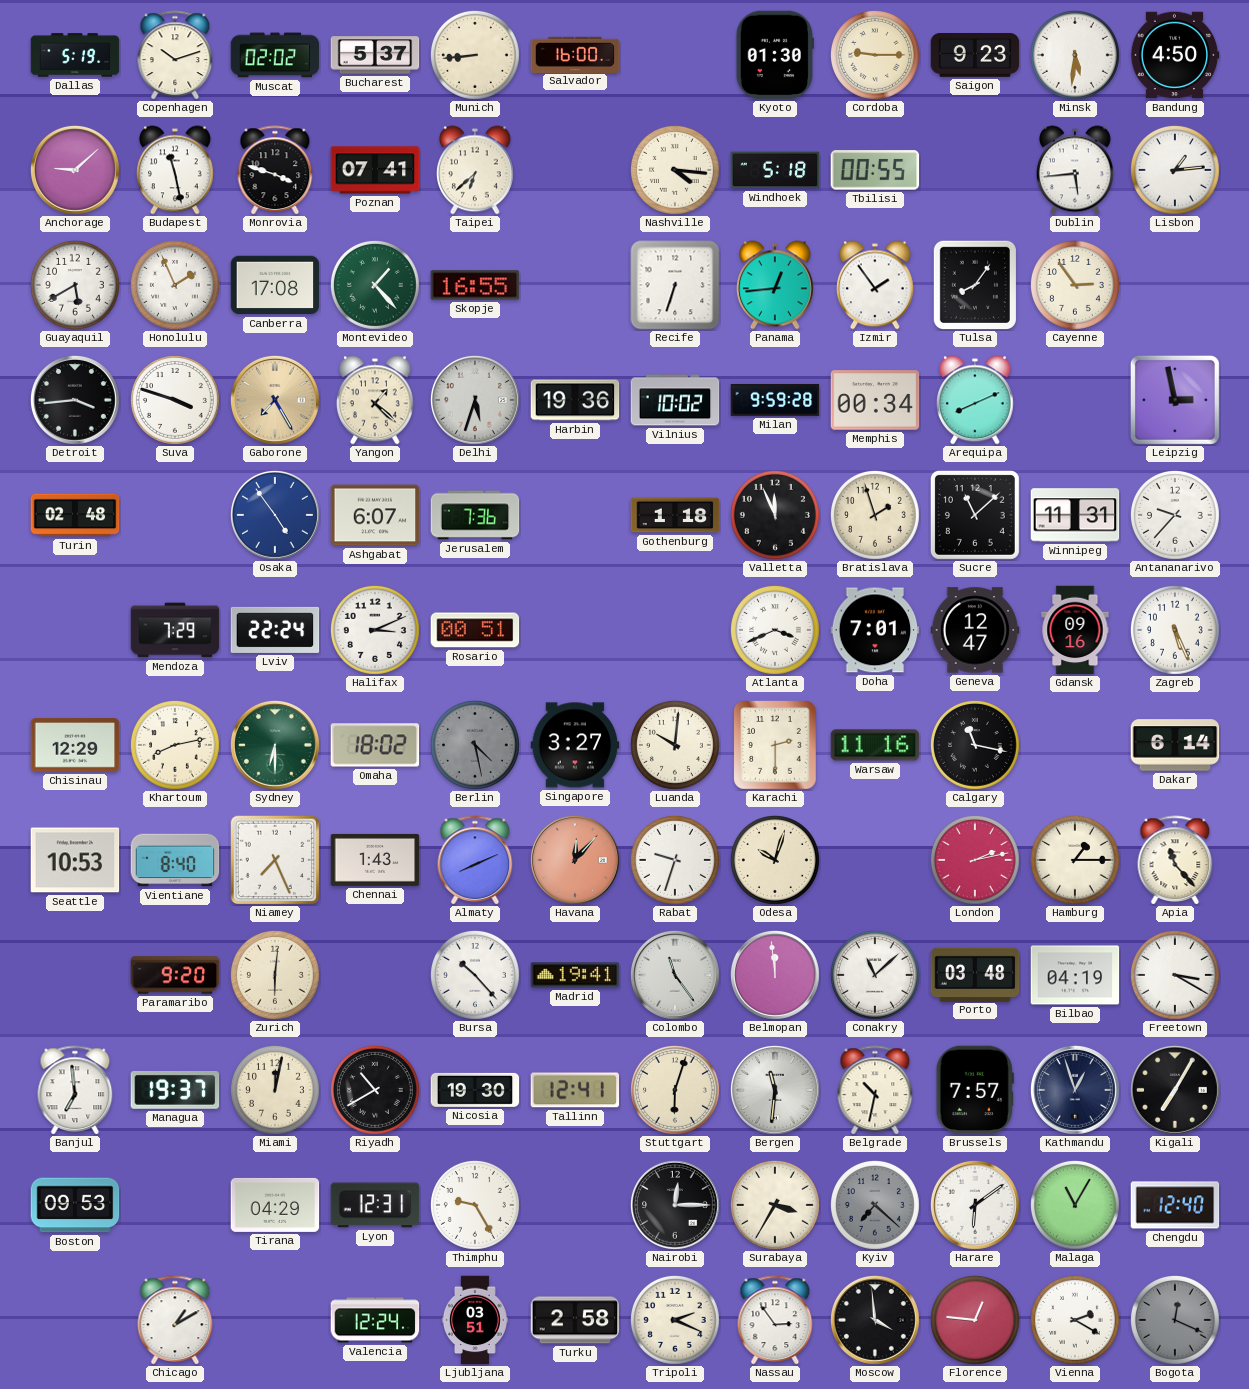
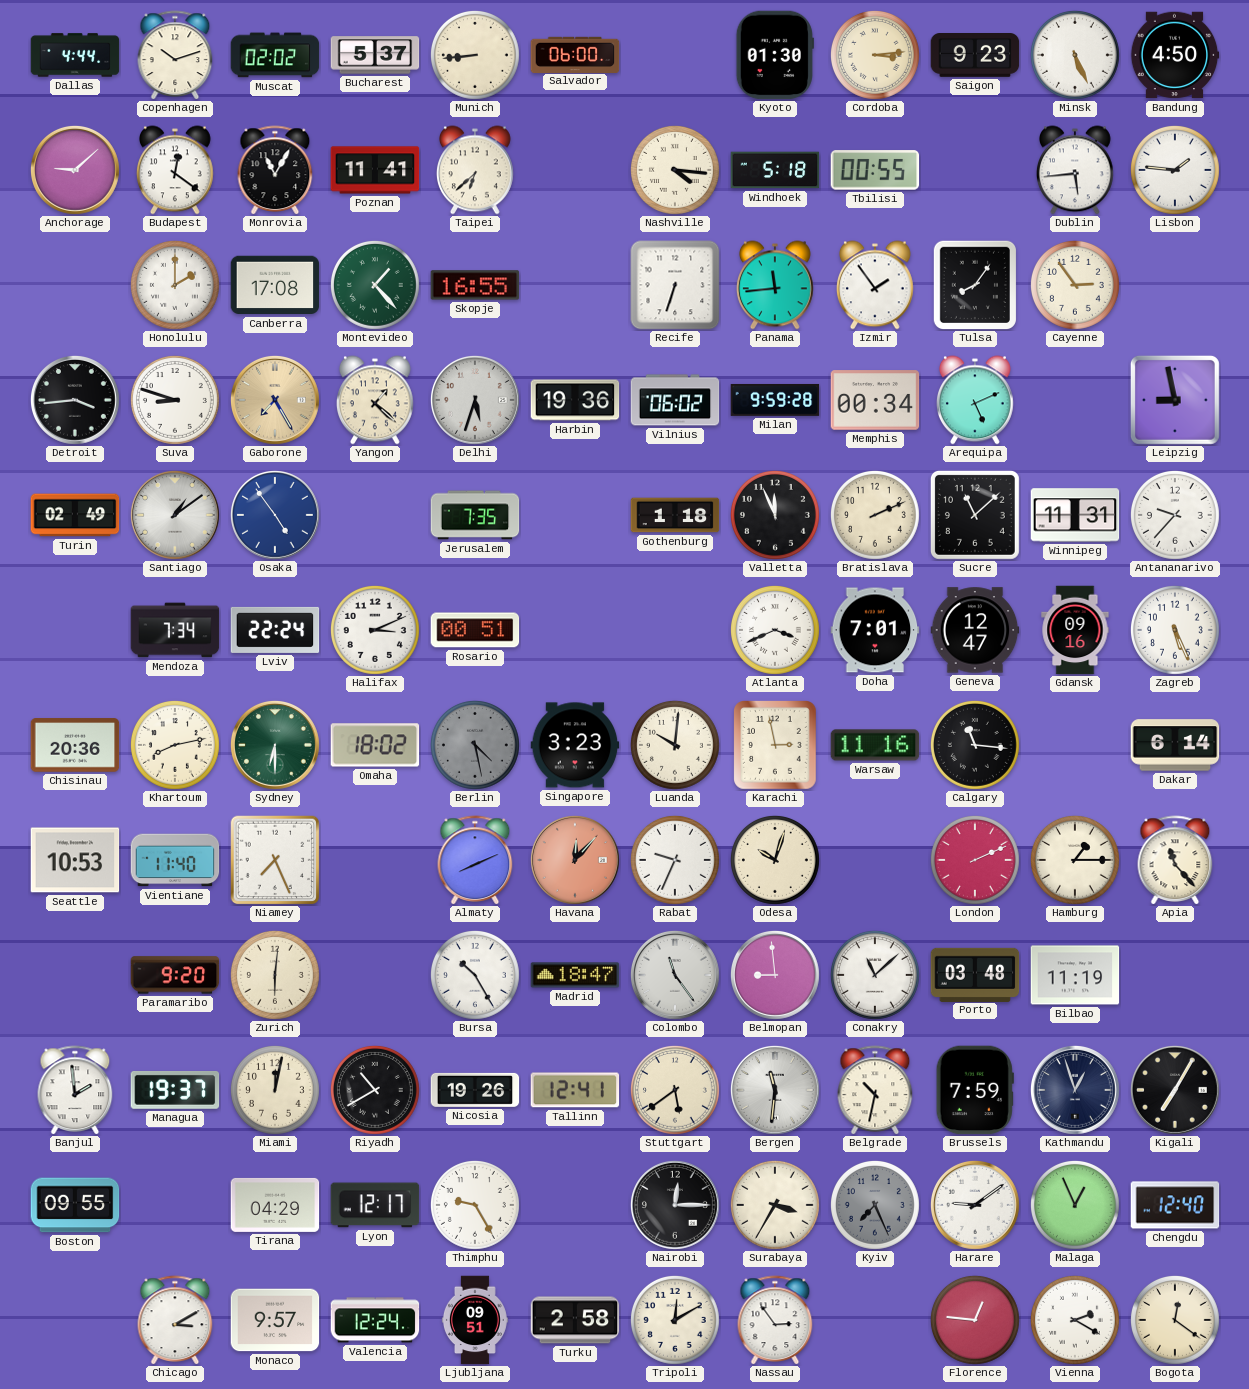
Dallas: 5:19 -> 4:44 (75, 55)
Salvador: 16:00 -> 06:00 (575, 54)
Cordoba: 9:15 -> 3:14 (875, 55)
Minsk: 5:31 -> 5:26 (1075, 55)
Budapest: 11:28 -> 12:21 (175, 170)
Monrovia: 3:48 -> 11:05 (275, 170)
Poznan: 07:41 -> 11:41 (375, 170)
Lisbon: 1:14 -> 1:46 (1175, 170)
Guayaquil: 5:40 -> none (75, 285)
Honolulu: 1:56 -> 2:00 (175, 285)
Panama: 12:44 -> 11:44 (775, 285)
Suva: 3:48 -> 8:48 (175, 400)
Vilnius: 10:02 -> 06:02 (675, 400)
Arequipa: 8:11 -> 5:11 (975, 400)
Leipzig: 2:58 -> 8:58 (1175, 400)
Turin: 02:48 -> 02:49 (75, 515)
Santiago: none -> 1:09 (175, 515)
Ashgabat: 6:07 -> none (375, 515)
Jerusalem: 7:36 -> 7:35 (475, 515)
Bratislava: 1:57 -> 2:11 (875, 515)
Mendoza: 7:29 -> 7:34 (175, 630)
Chisinau: 12:29 -> 20:36 (75, 745)
Singapore: 3:27 -> 3:23 (575, 745)
Karachi: 2:30 -> 2:58 (776, 746)
Calgary: 11:17 -> 11:16 (975, 745)
Vientiane: 8:40 -> 11:40 (175, 860)
Chennai: 1:43 -> none (375, 860)
Rabat: 9:33 -> 9:34 (675, 860)
London: 2:13 -> 2:11 (975, 860)
Bursa: 10:23 -> 10:25 (475, 975)
Madrid: 19:41 -> 18:47 (575, 975)
Belmopan: 11:59 -> 8:59 (775, 975)
Bilbao: 04:19 -> 11:19 (1075, 975)
Freetown: 3:20 -> none (1175, 975)
Banjul: 6:59 -> 1:59 (75, 1090)
Nicosia: 19:30 -> 19:26 (475, 1090)
Stuttgart: 6:03 -> 5:39 (675, 1090)
Brussels: 7:57 -> 7:59 (975, 1090)
Boston: 09:53 -> 09:55 (75, 1205)
Lyon: 12:31 -> 12:17 (375, 1205)
Kyiv: 7:22 -> 7:26 (875, 1205)
Harare: 6:09 -> 9:09 (975, 1205)
Malaga: 11:05 -> 12:56 (1075, 1205)
Chicago: 1:10 -> 3:10 (175, 1320)
Monaco: none -> 9:57 (275, 1320)
Ljubljana: 03:51 -> 09:51 (475, 1320)
Tripoli: 2:19 -> 12:10 (675, 1320)
Moscow: 3:59 -> none (875, 1320)
Bogota: 12:19 -> 12:21 (1175, 1320)
Bogota dial: grey -> cream (1175, 1320)
